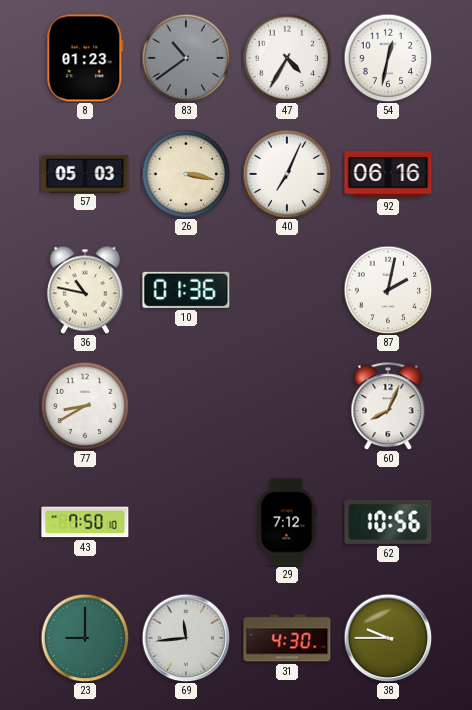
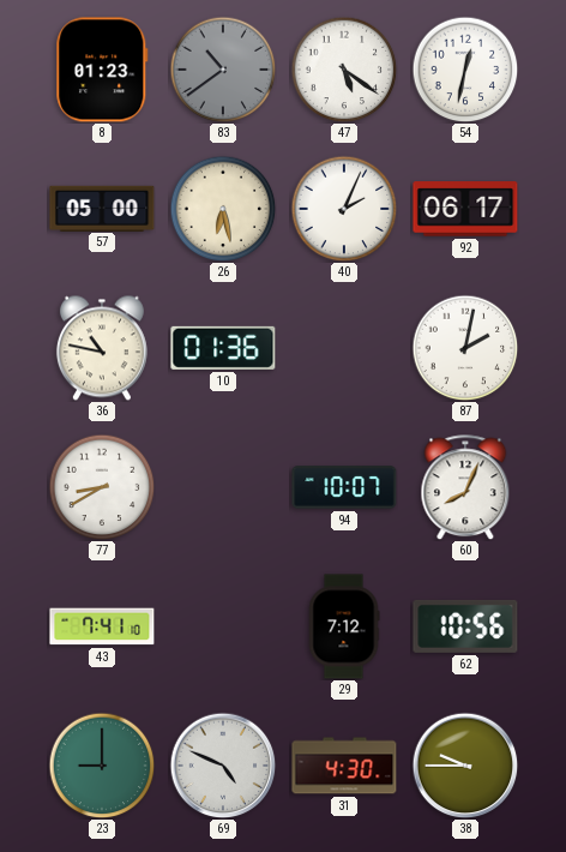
47: 4:35 -> 5:21 (344, 70)
57: 05:03 -> 05:00 (102, 208)
26: 3:17 -> 6:28 (223, 209)
40: 7:04 -> 2:04 (344, 209)
92: 06:16 -> 06:17 (465, 209)
94: none -> 10:07 (344, 487)
43: 7:50 -> 7:41 (102, 626)
69: 11:44 -> 4:49 (223, 766)
